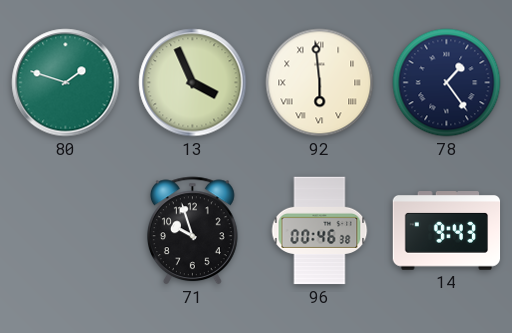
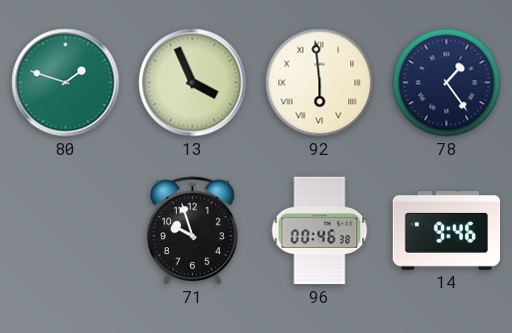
14: 9:43 -> 9:46 (447, 231)
